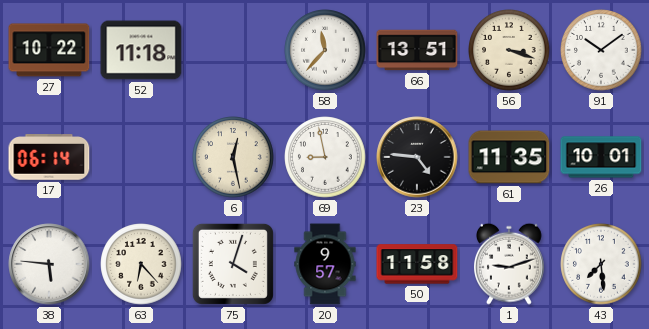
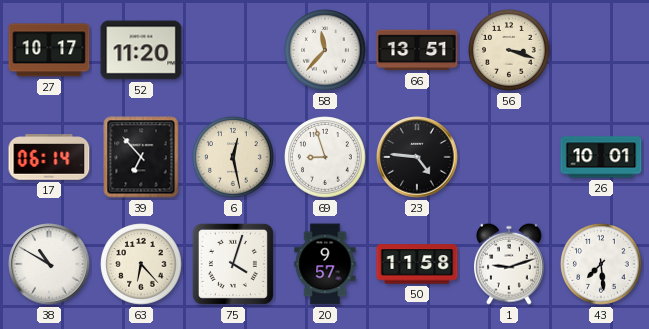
27: 10:22 -> 10:17 (49, 50)
52: 11:18 -> 11:20 (141, 50)
91: 10:09 -> none (601, 50)
39: none -> 6:53 (141, 157)
69: 8:58 -> 8:57 (325, 157)
61: 11:35 -> none (509, 157)
38: 5:46 -> 10:50 (49, 264)
